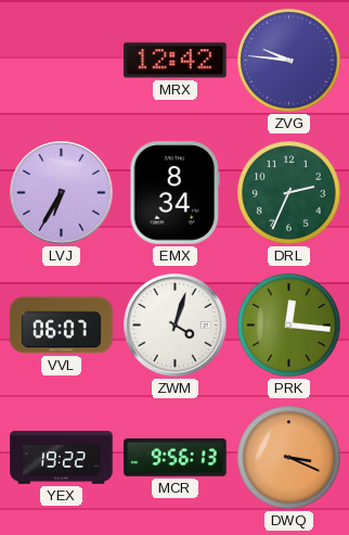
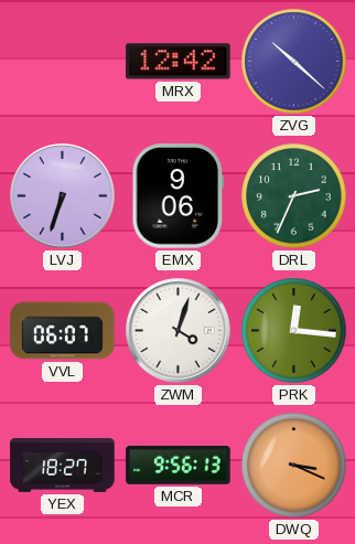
ZVG: 9:46 -> 10:22 (294, 62)
LVJ: 6:35 -> 6:33 (63, 196)
EMX: 8:34 -> 9:06 (179, 196)
YEX: 19:22 -> 18:27 (63, 466)
